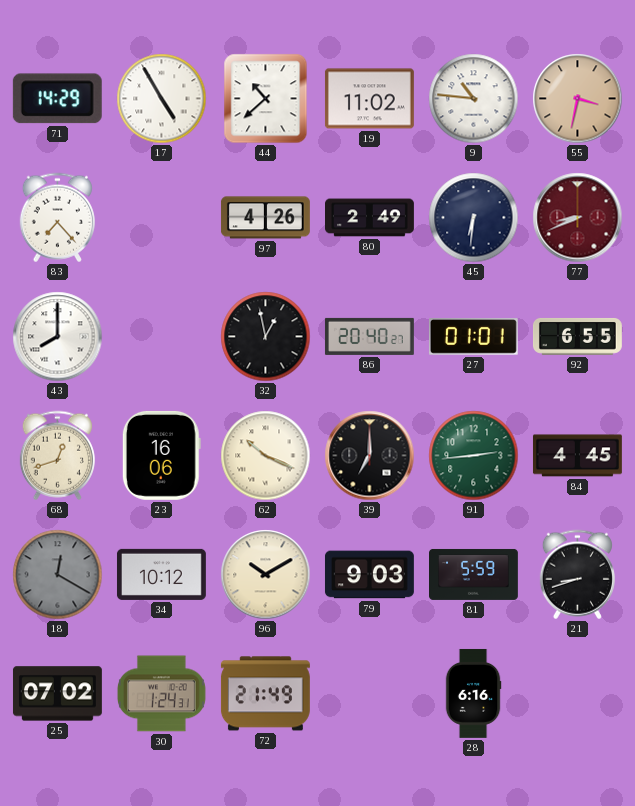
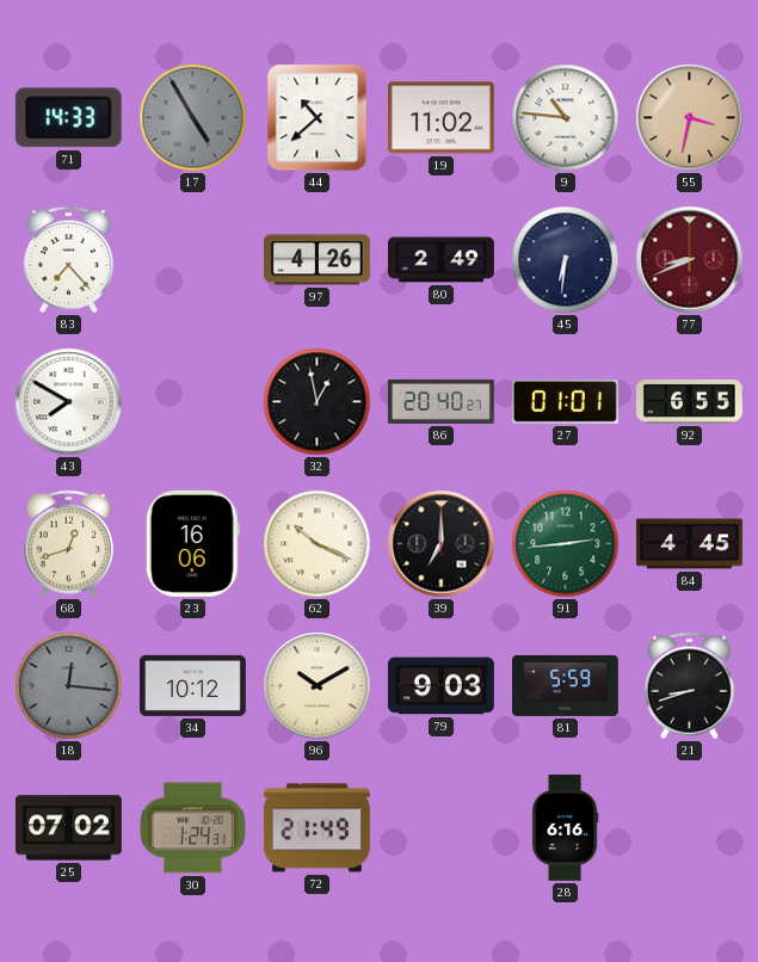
71: 14:29 -> 14:33 (68, 118)
17 dial: white -> grey (193, 118)
43: 8:00 -> 7:50 (69, 402)
18: 12:20 -> 12:16 (69, 686)
